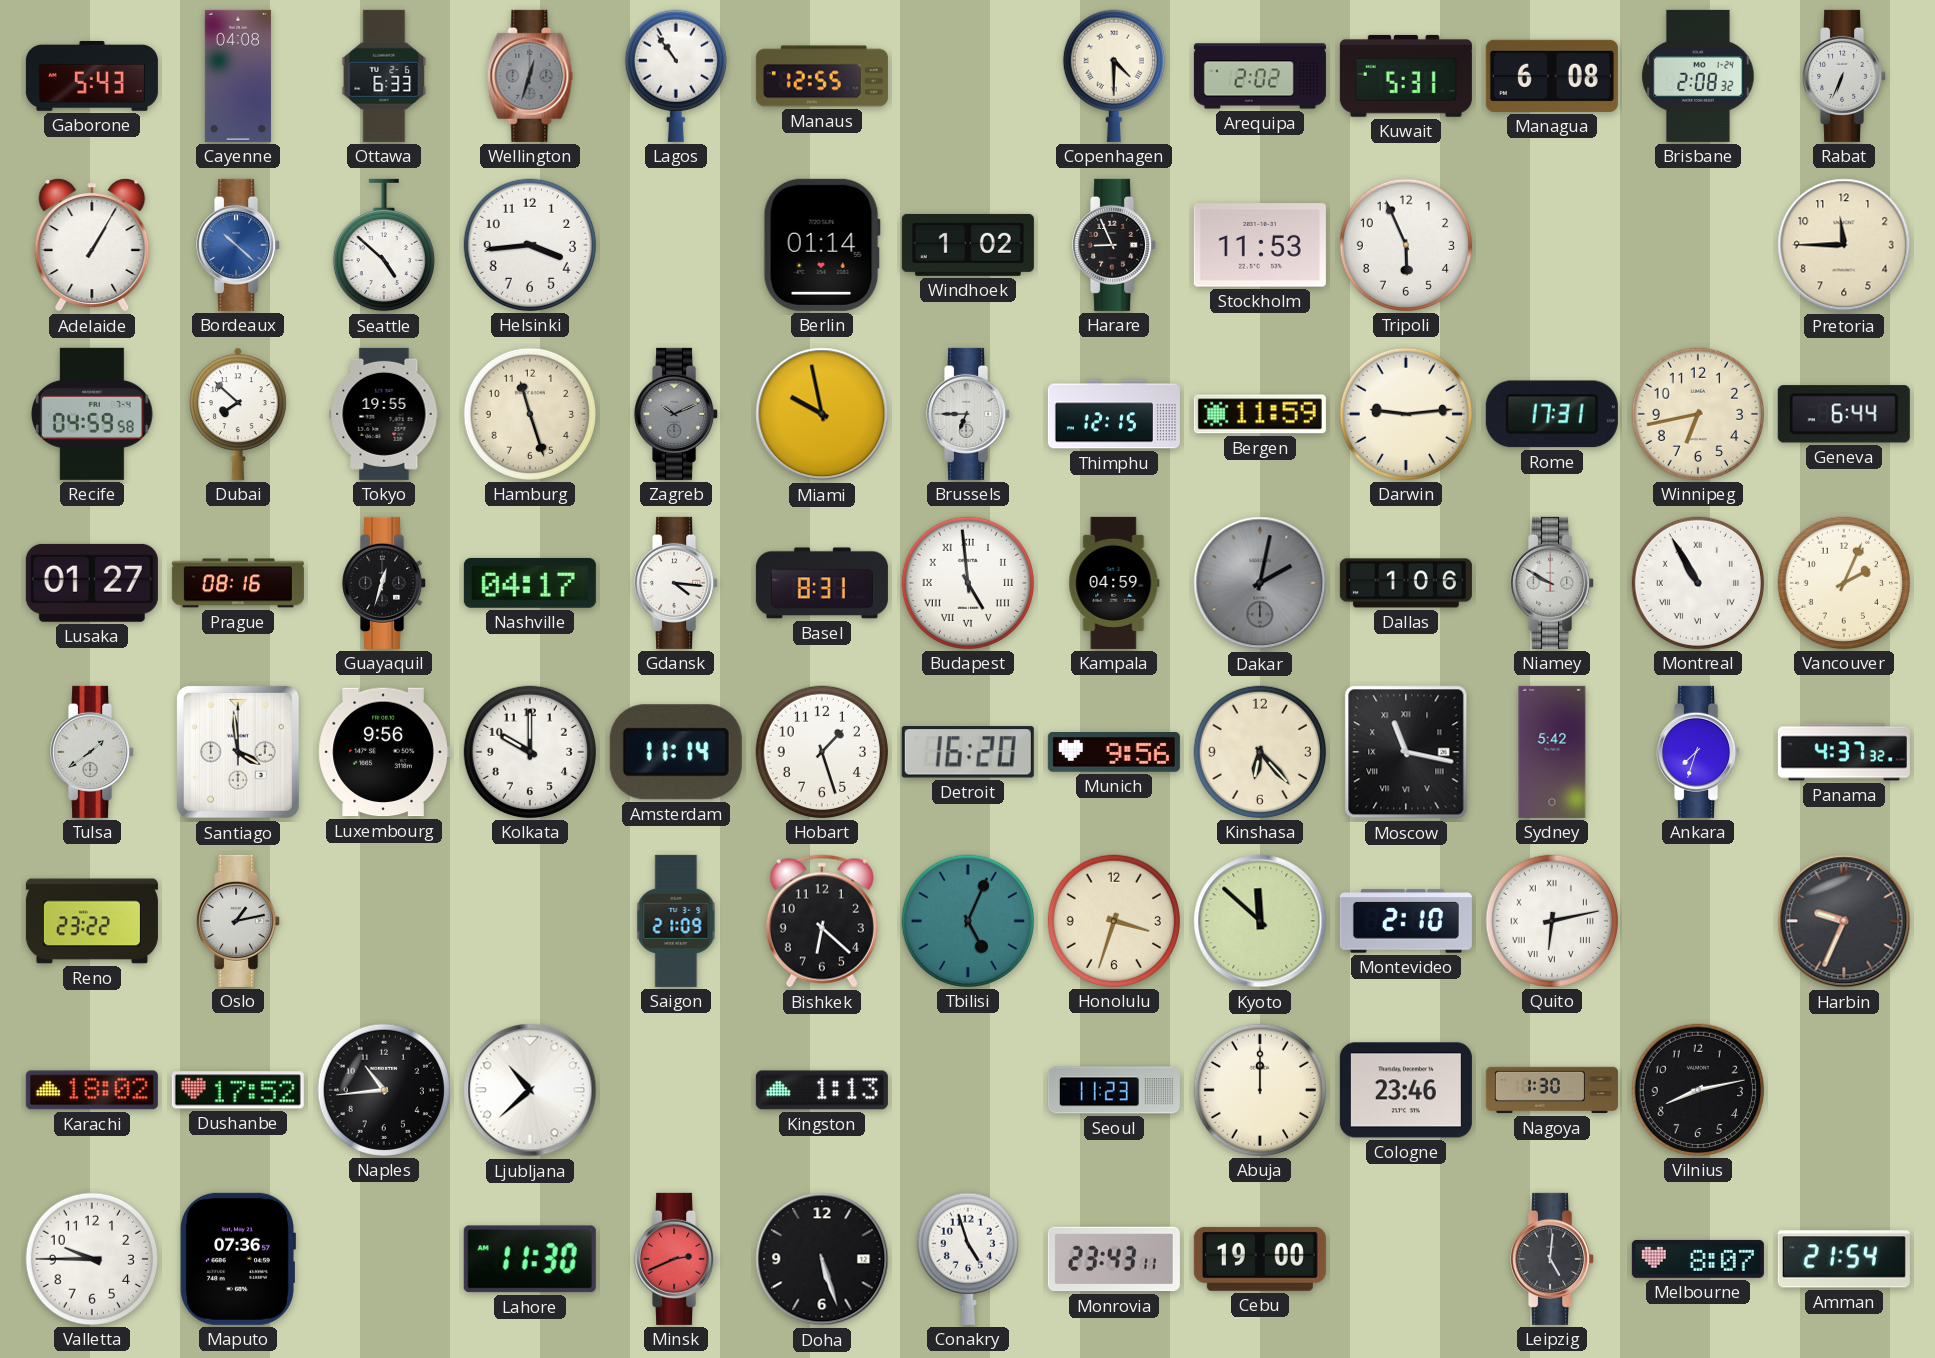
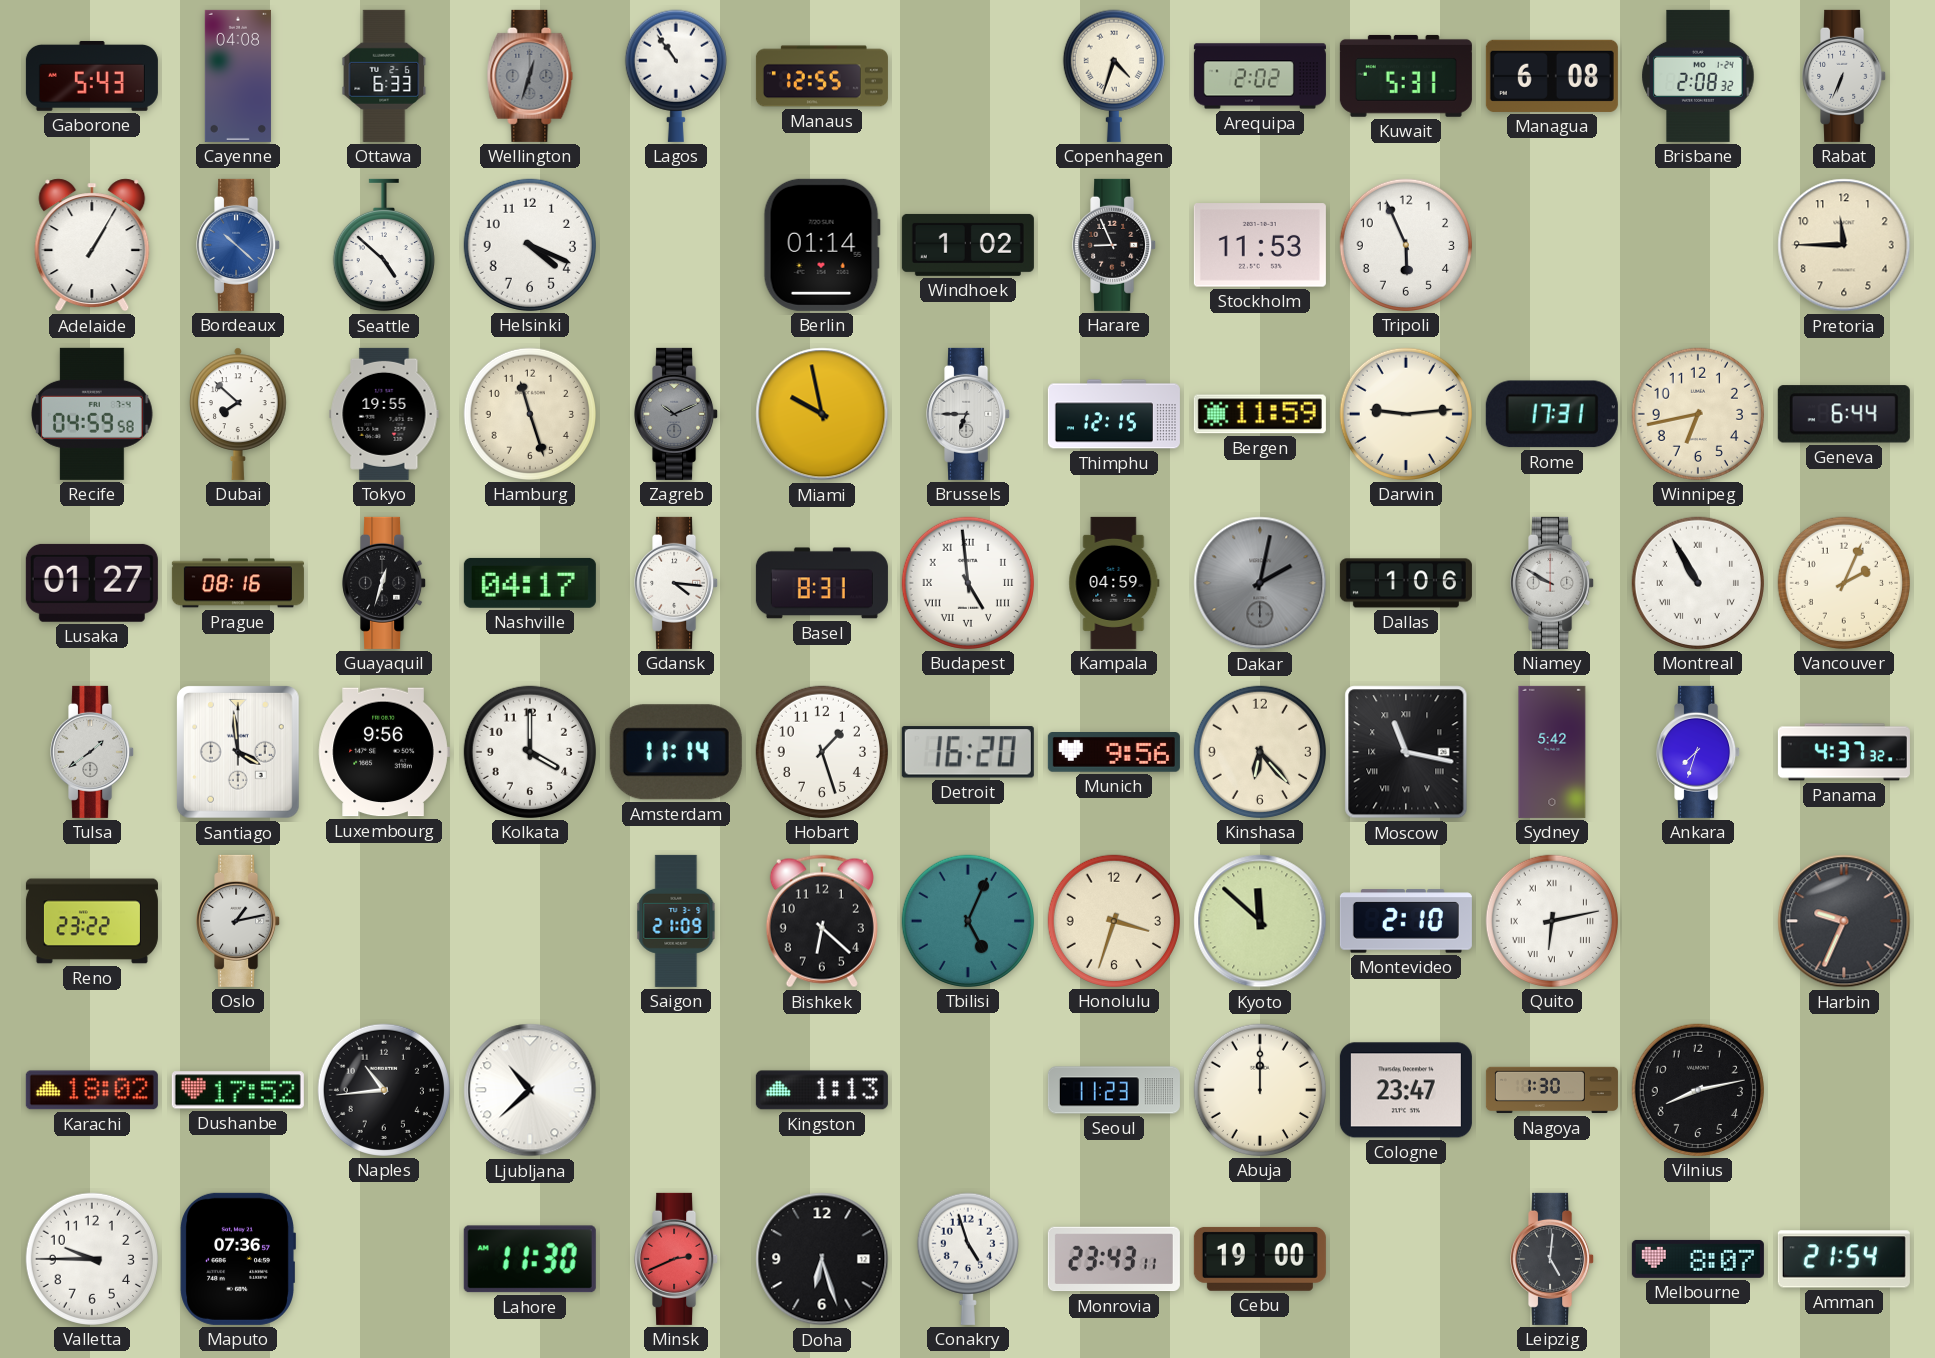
Copenhagen: 4:30 -> 4:33 (1114, 76)
Helsinki: 3:44 -> 4:19 (530, 245)
Kolkata: 10:00 -> 4:00 (530, 752)
Cologne: 23:46 -> 23:47 (1406, 1090)
Doha: 5:27 -> 6:27 (822, 1259)
